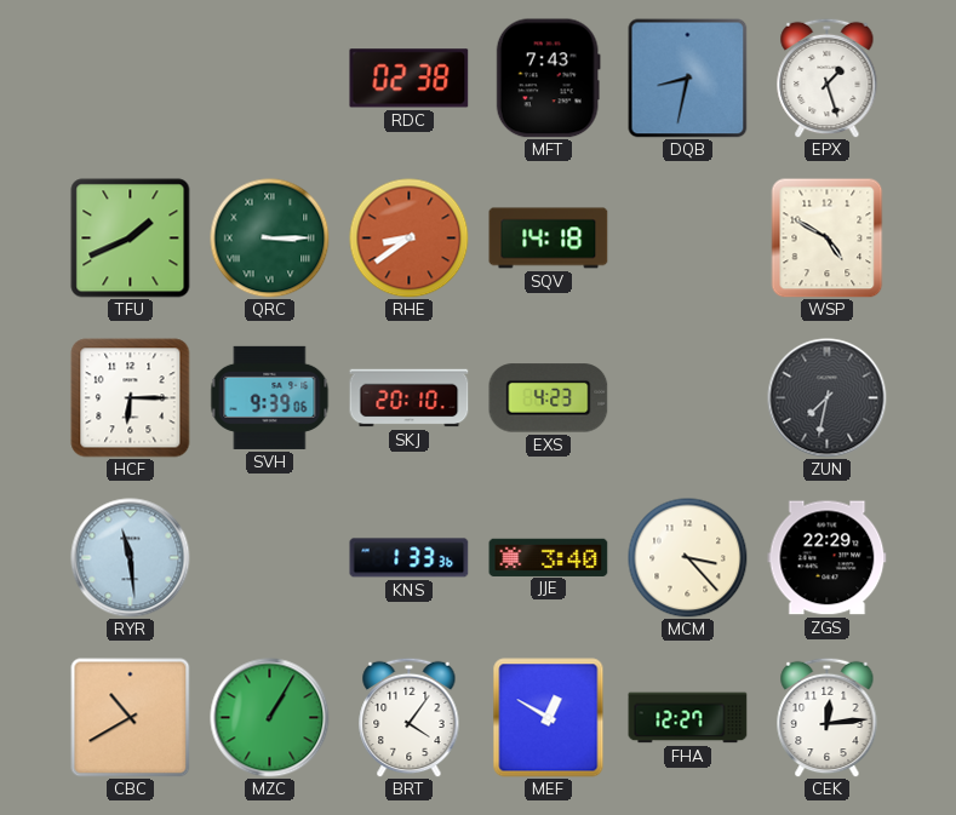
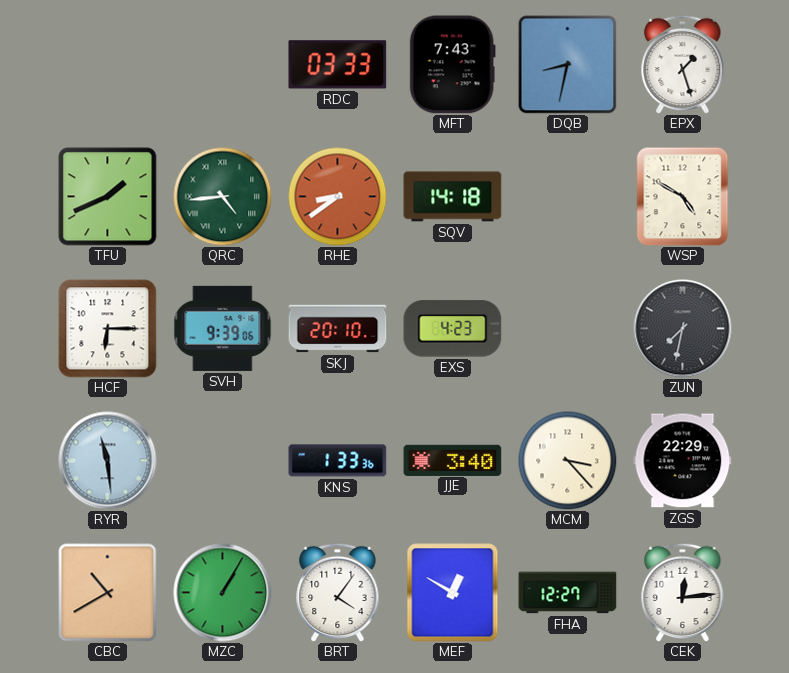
RDC: 02:38 -> 03:33 (338, 65)
QRC: 3:15 -> 4:44 (223, 197)
